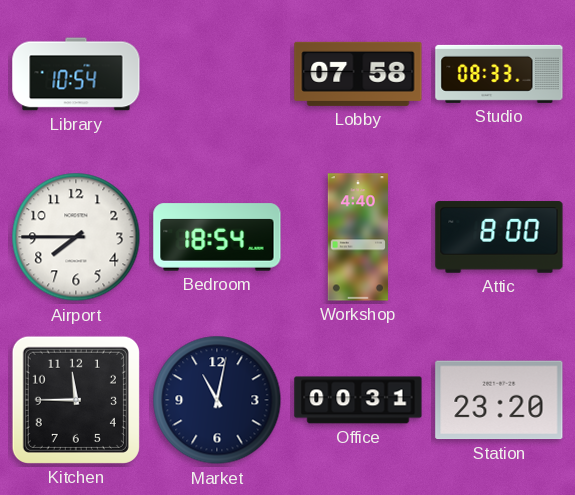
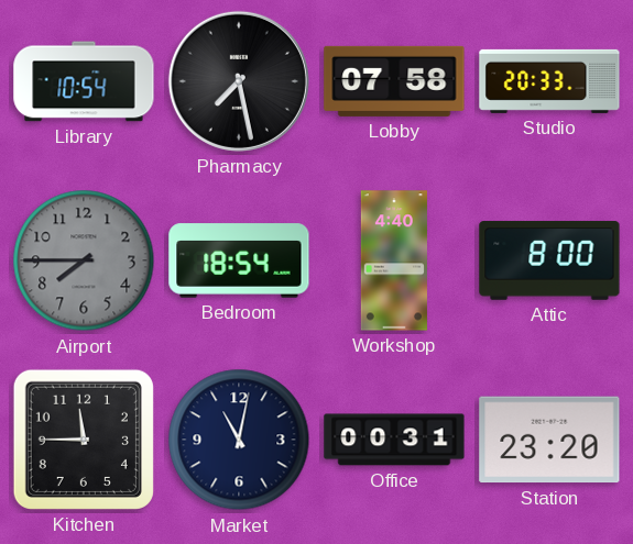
Pharmacy: none -> 7:28 (239, 81)
Studio: 08:33 -> 20:33 (549, 81)
Airport dial: white -> grey (84, 260)
